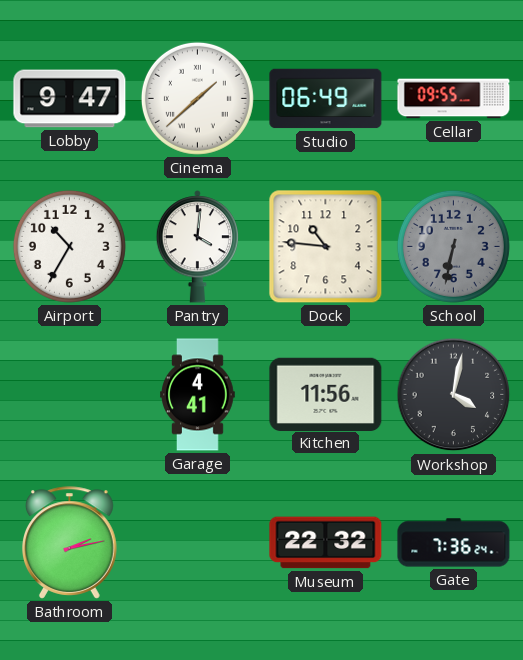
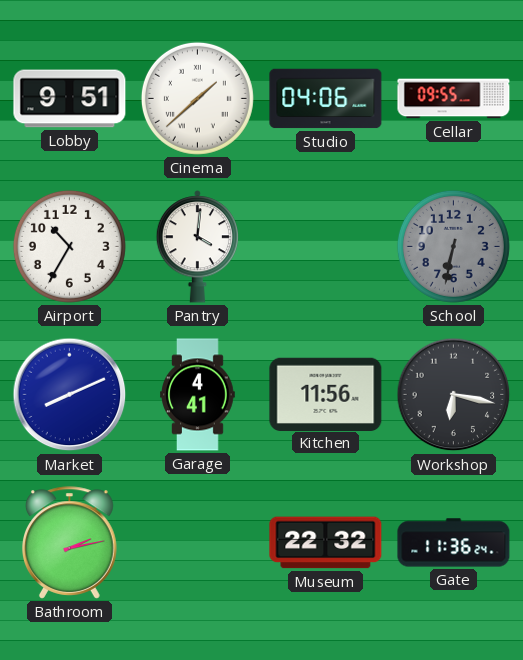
Lobby: 9:47 -> 9:51 (70, 99)
Studio: 06:49 -> 04:06 (326, 99)
Dock: 10:46 -> none (326, 247)
Market: none -> 8:11 (70, 395)
Workshop: 4:02 -> 6:17 (454, 395)
Gate: 7:36 -> 11:36 (454, 543)
